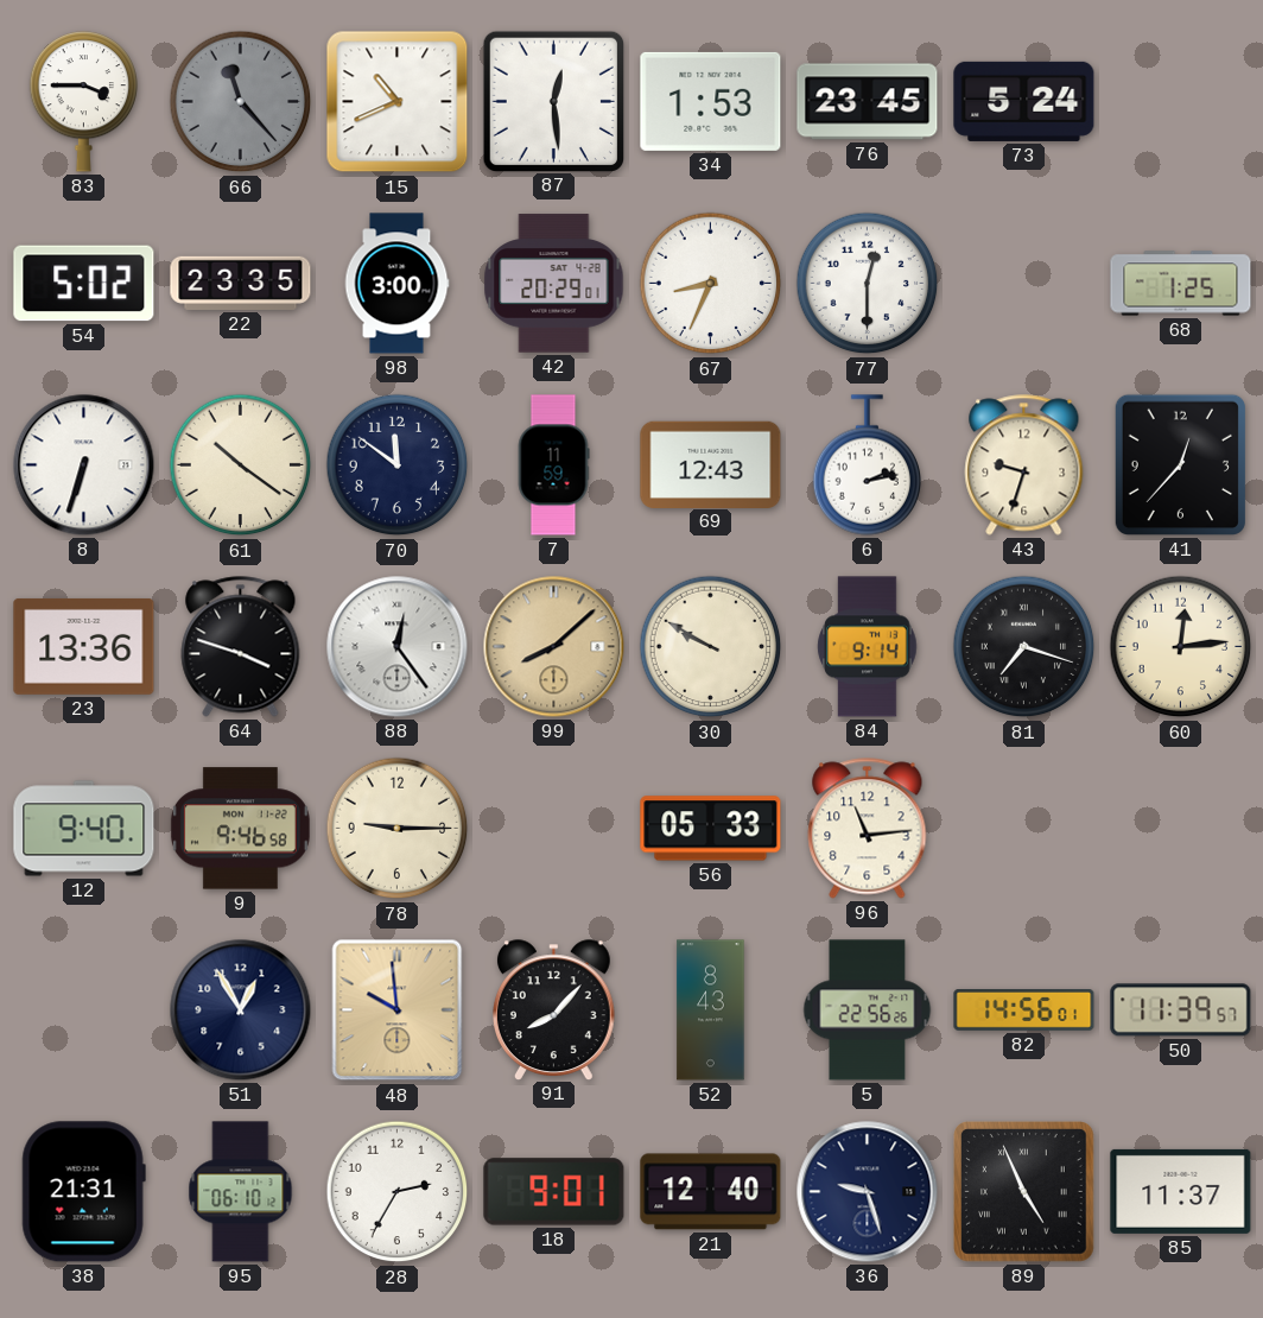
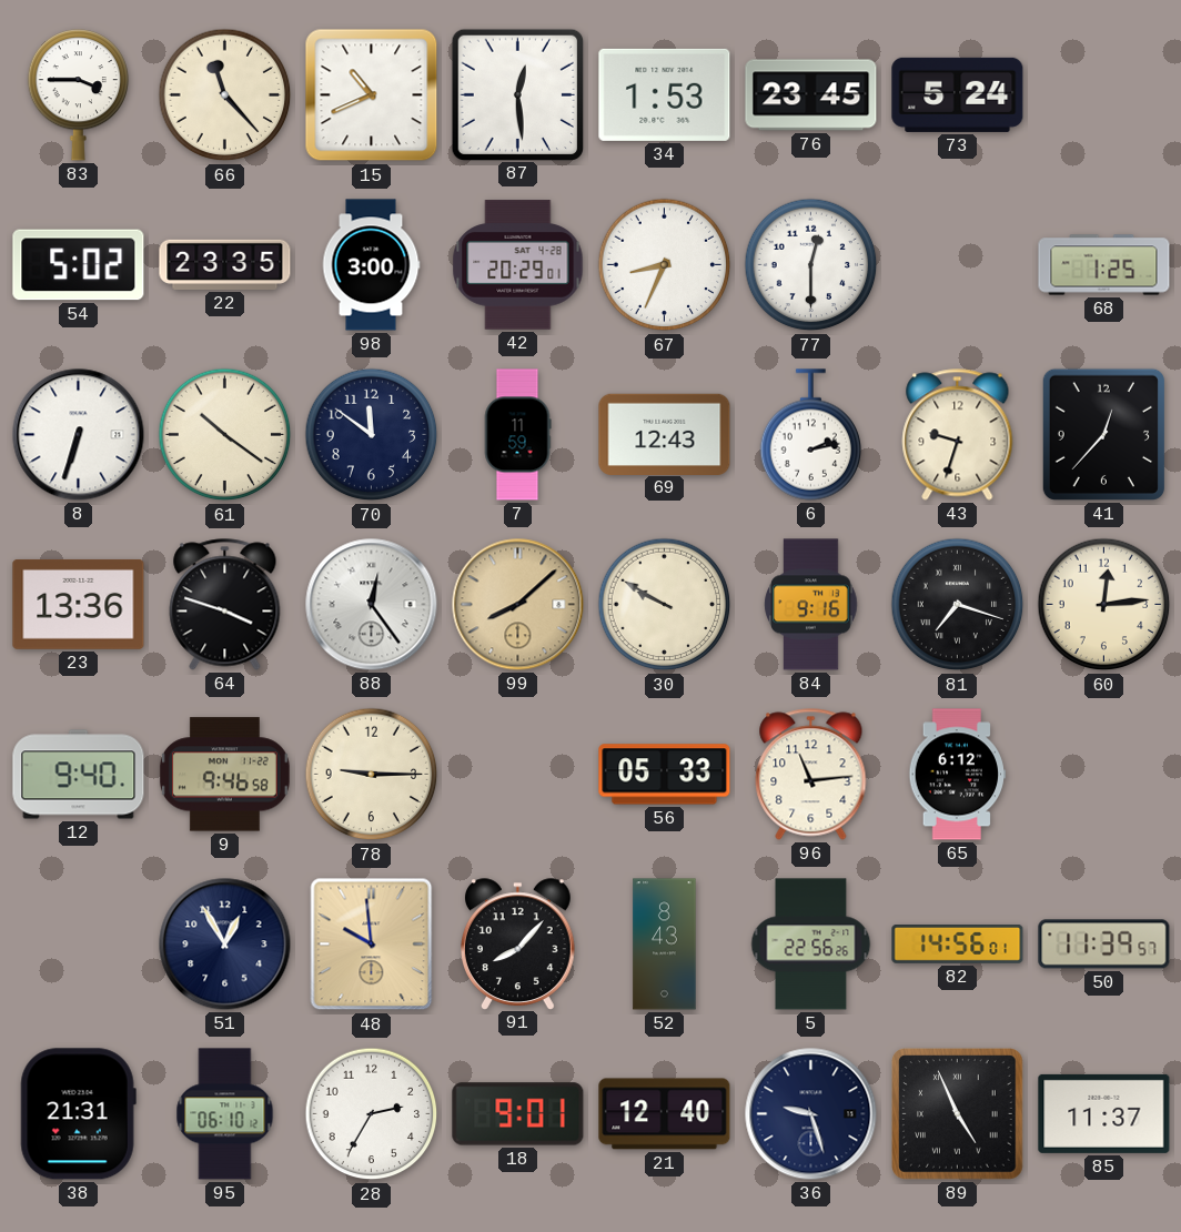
66 dial: grey -> cream (225, 95)
84: 9:14 -> 9:16 (811, 605)
65: none -> 6:12 (958, 775)
